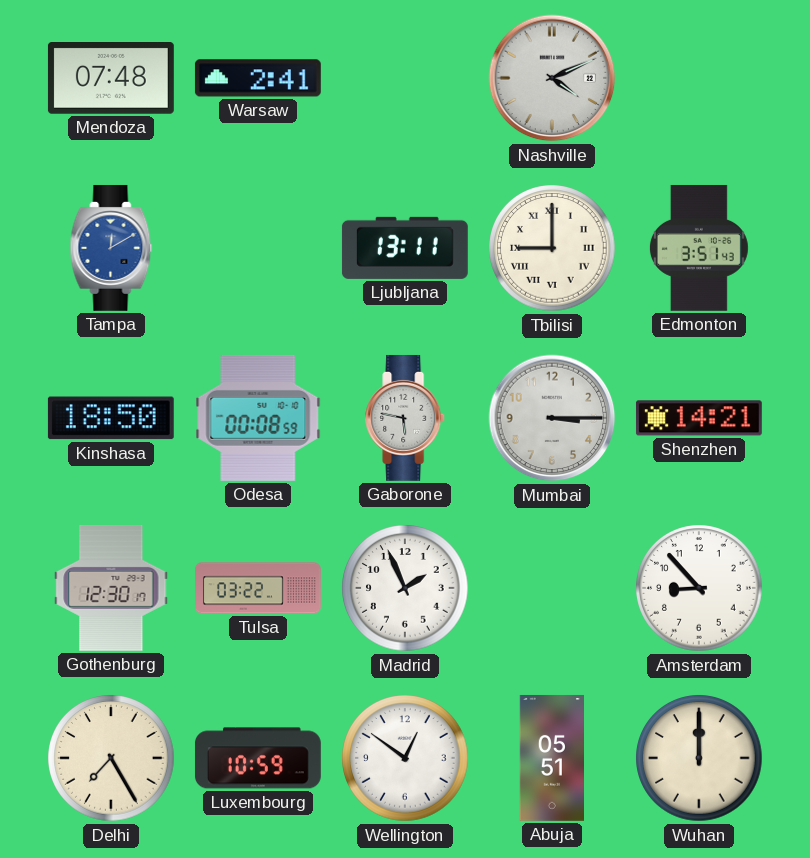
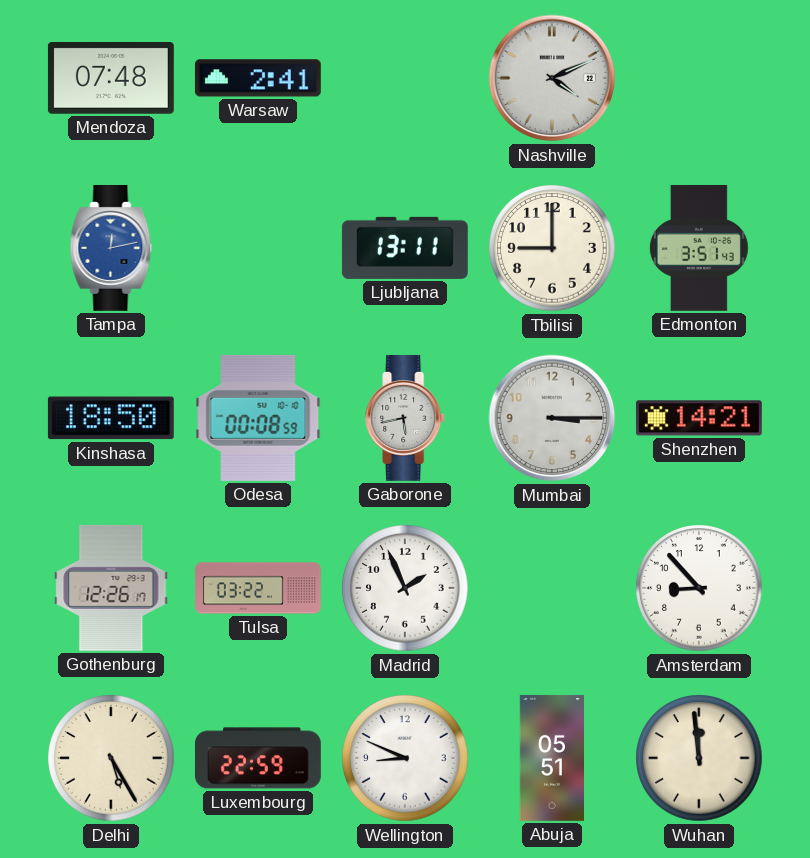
Tampa: 12:10 -> 12:13 (111, 248)
Tbilisi numerals: Roman -> Arabic (552, 248)
Gaborone: 5:47 -> 5:43 (406, 418)
Gothenburg: 12:30 -> 12:26 (111, 588)
Delhi: 7:25 -> 5:25 (111, 758)
Luxembourg: 10:59 -> 22:59 (258, 758)
Wellington: 12:51 -> 8:49 (405, 758)
Wuhan: 12:00 -> 11:59 (699, 758)
